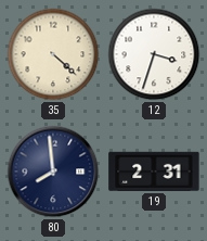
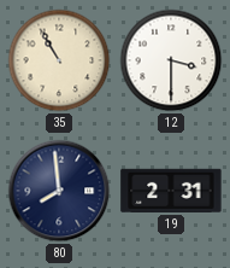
35: 4:22 -> 10:55 (59, 60)
12: 3:33 -> 3:30 (171, 60)
